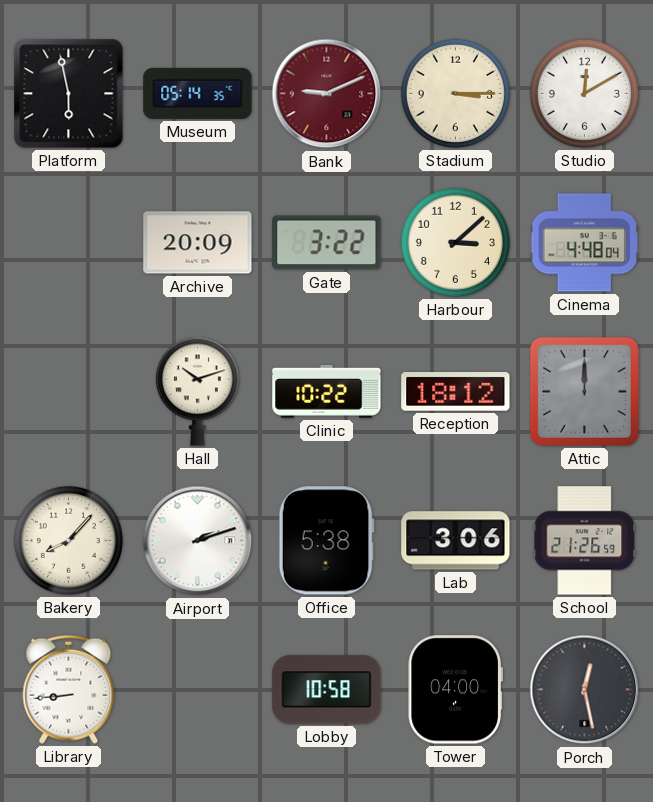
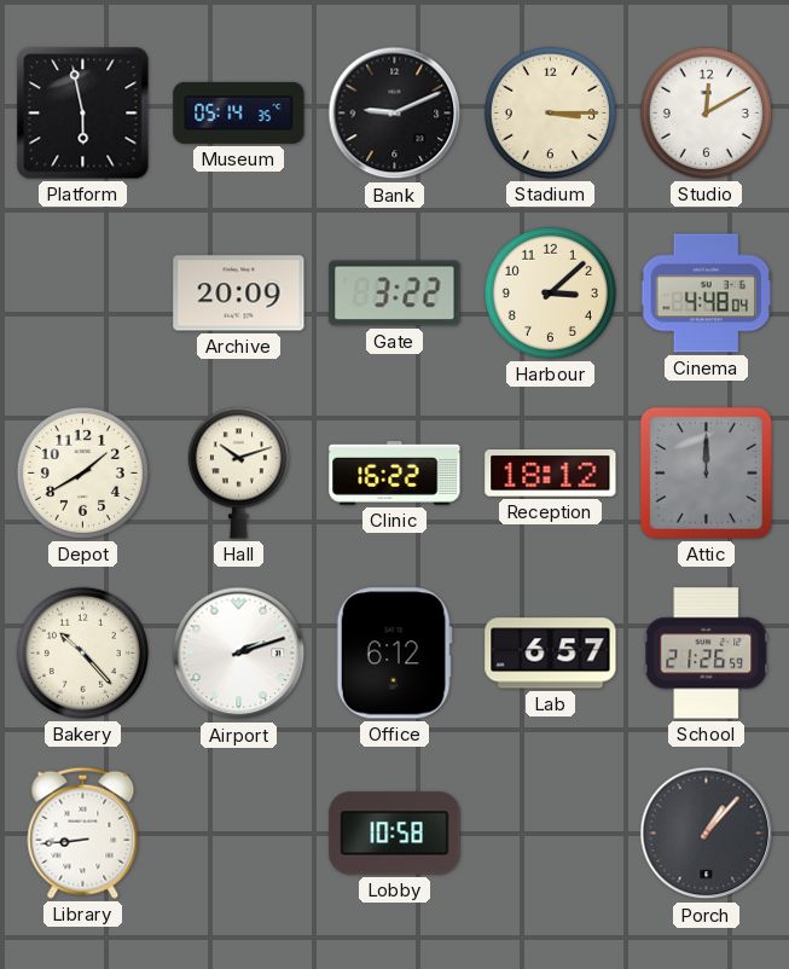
Bank dial: burgundy -> black (395, 114)
Depot: none -> 1:40 (82, 472)
Clinic: 10:22 -> 16:22 (395, 474)
Bakery: 8:07 -> 10:23 (82, 652)
Office: 5:38 -> 6:12 (394, 654)
Lab: 3:06 -> 6:57 (551, 654)
Tower: 04:00 -> none (455, 690)
Porch: 12:28 -> 1:07 (707, 834)
